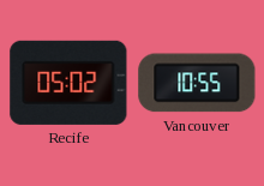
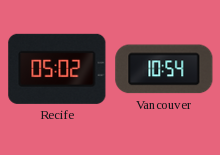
Vancouver: 10:55 -> 10:54 (164, 69)
